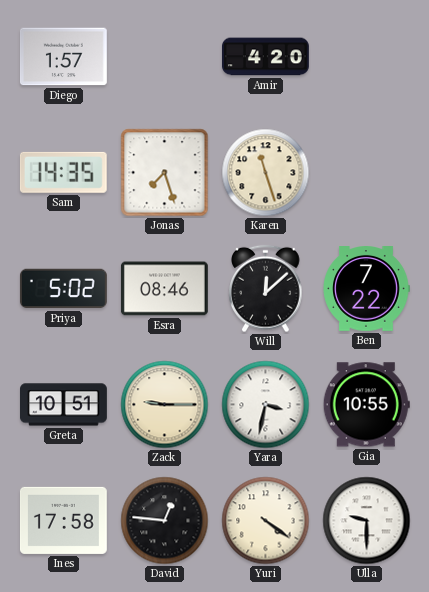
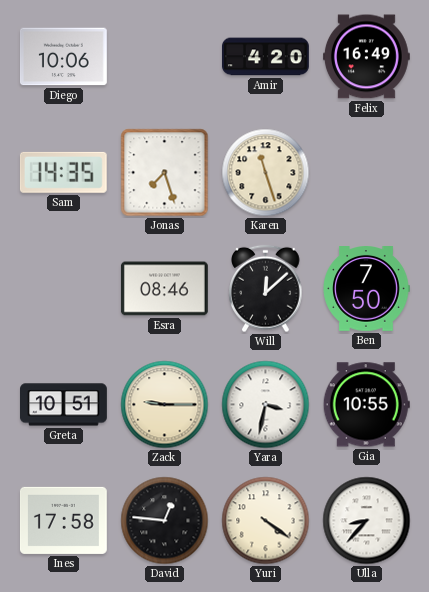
Diego: 1:57 -> 10:06 (63, 57)
Felix: none -> 16:49 (367, 57)
Priya: 5:02 -> none (63, 289)
Ben: 7:22 -> 7:50 (366, 289)
Ulla: 9:30 -> 8:37 (367, 521)
